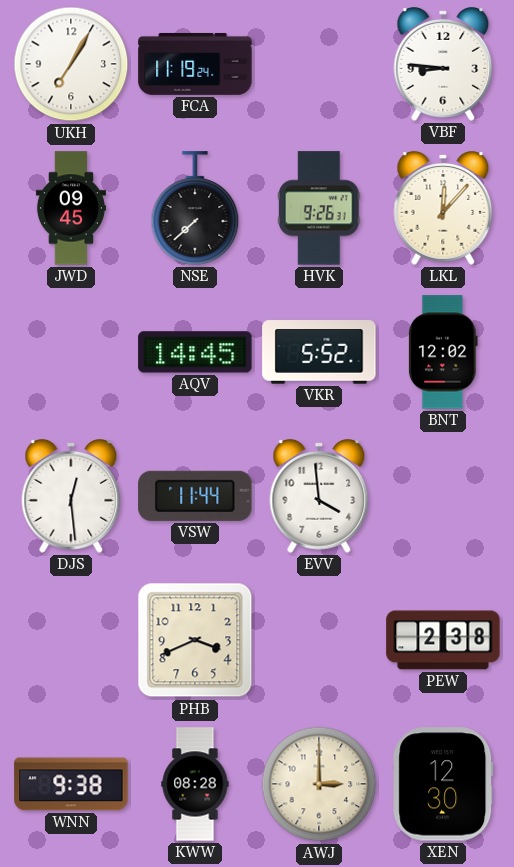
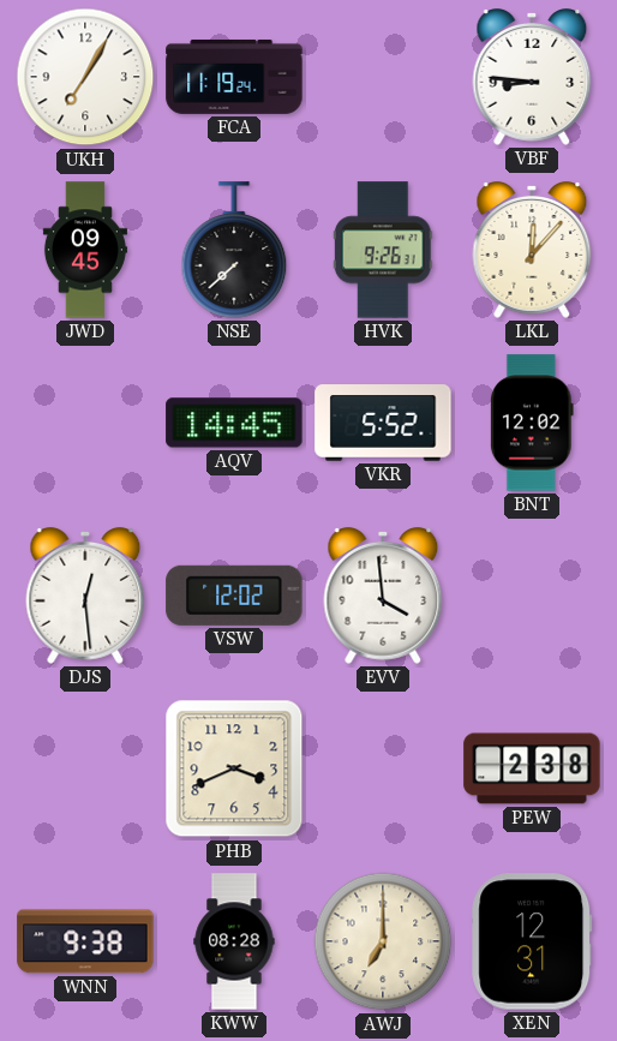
VSW: 11:44 -> 12:02 (234, 596)
AWJ: 3:00 -> 7:00 (383, 941)
XEN: 12:30 -> 12:31 (532, 941)
